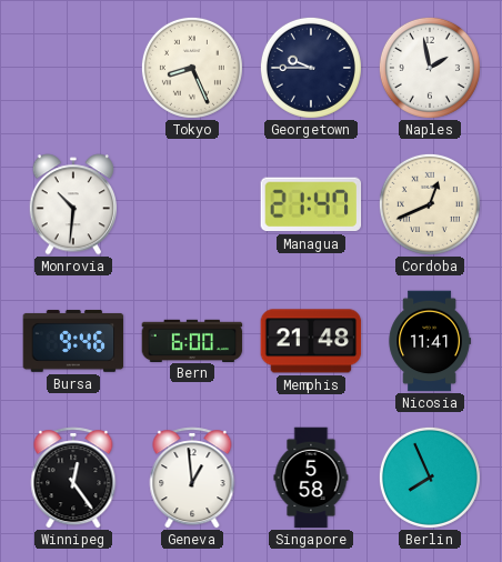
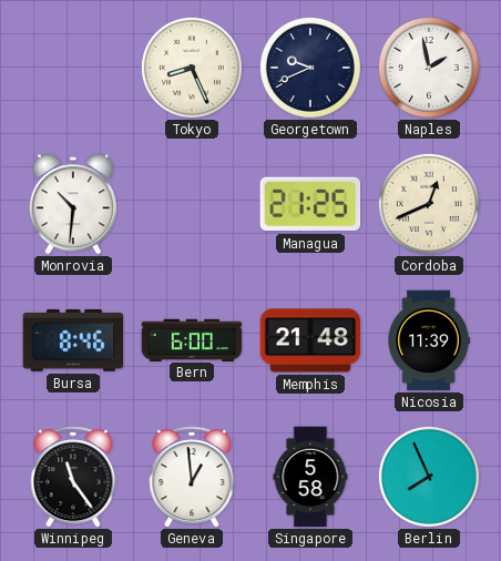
Georgetown: 9:45 -> 9:41 (310, 68)
Managua: 21:47 -> 21:25 (310, 204)
Bursa: 9:46 -> 8:46 (73, 340)
Nicosia: 11:41 -> 11:39 (429, 340)
Winnipeg: 12:24 -> 11:24 (73, 477)
